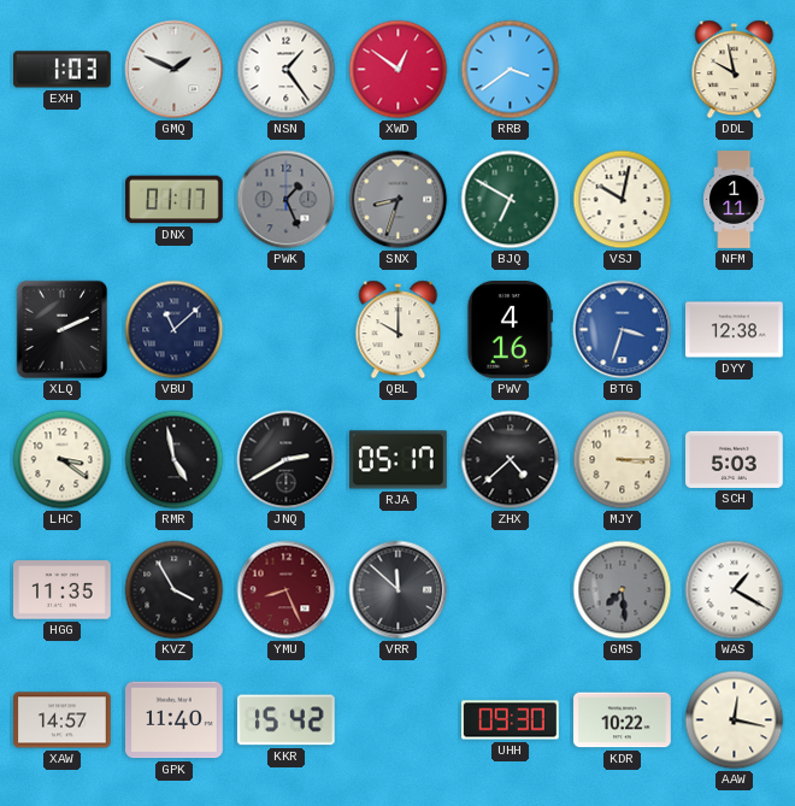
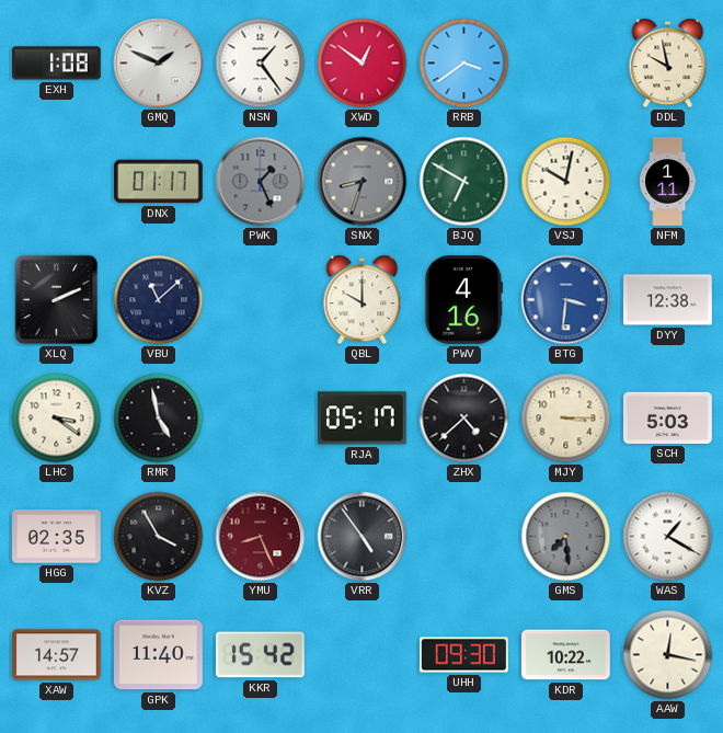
EXH: 1:03 -> 1:08 (57, 64)
BTG: 3:33 -> 3:31 (566, 300)
JNQ: 2:40 -> none (287, 460)
HGG: 11:35 -> 02:35 (57, 537)
VRR: 11:52 -> 4:54 (363, 537)
